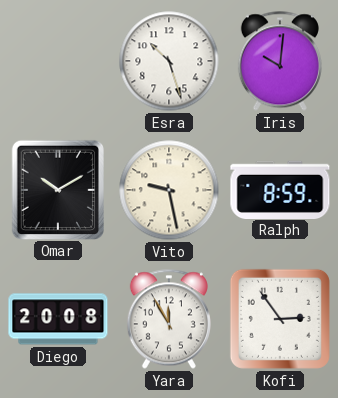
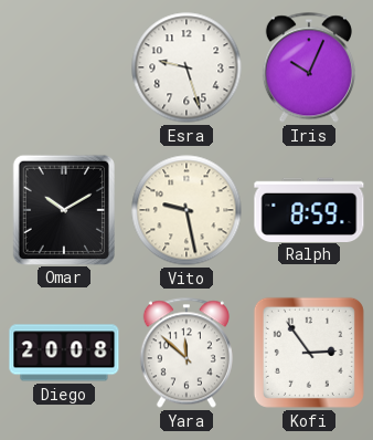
Esra: 10:27 -> 9:27 (186, 67)
Iris: 10:01 -> 10:04 (309, 67)
Yara: 11:55 -> 11:52 (186, 353)
